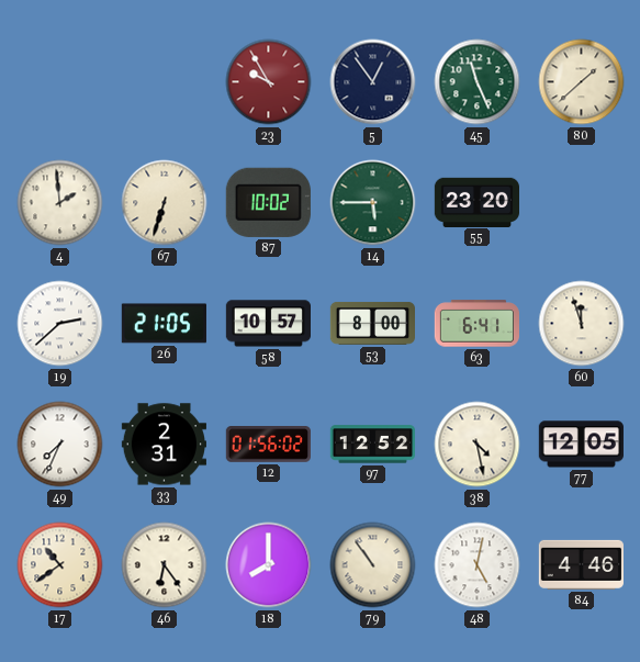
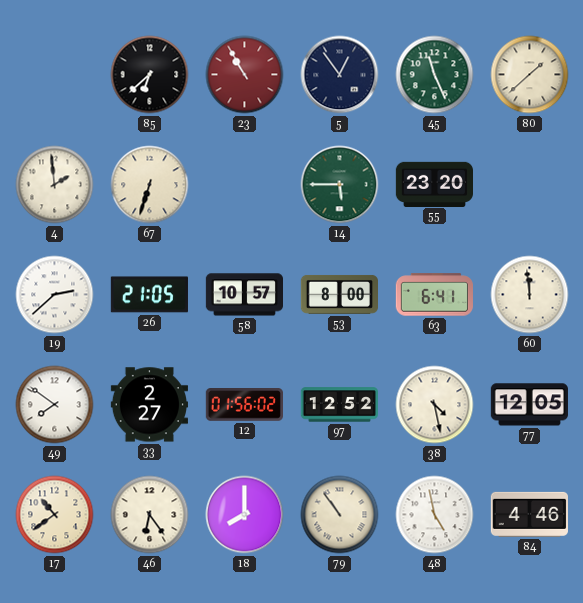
85: none -> 6:38 (150, 75)
23: 9:55 -> 10:55 (245, 75)
87: 10:02 -> none (268, 202)
60: 11:57 -> 11:59 (530, 295)
49: 7:34 -> 7:51 (55, 405)
33: 2:31 -> 2:27 (149, 405)
48: 5:02 -> 4:58 (435, 515)
